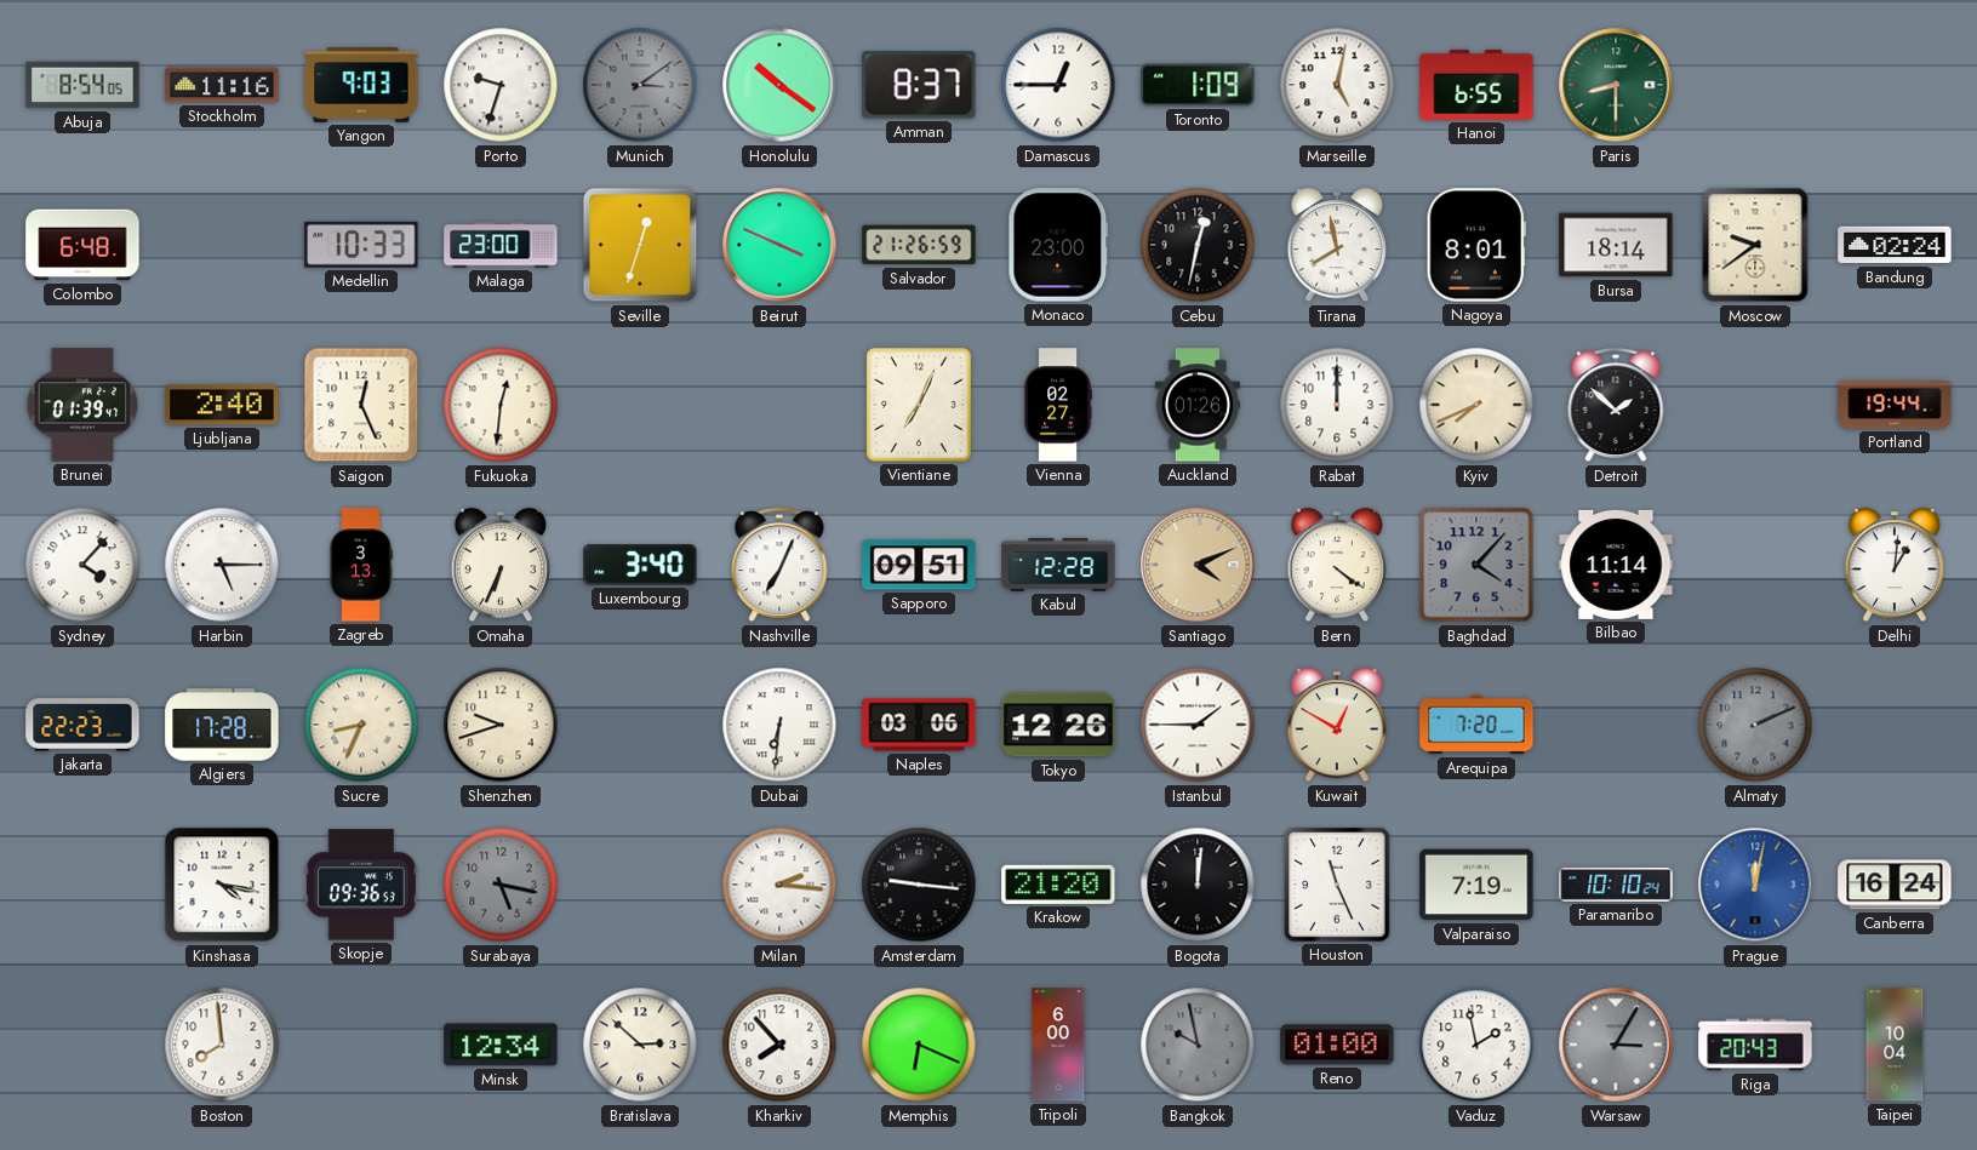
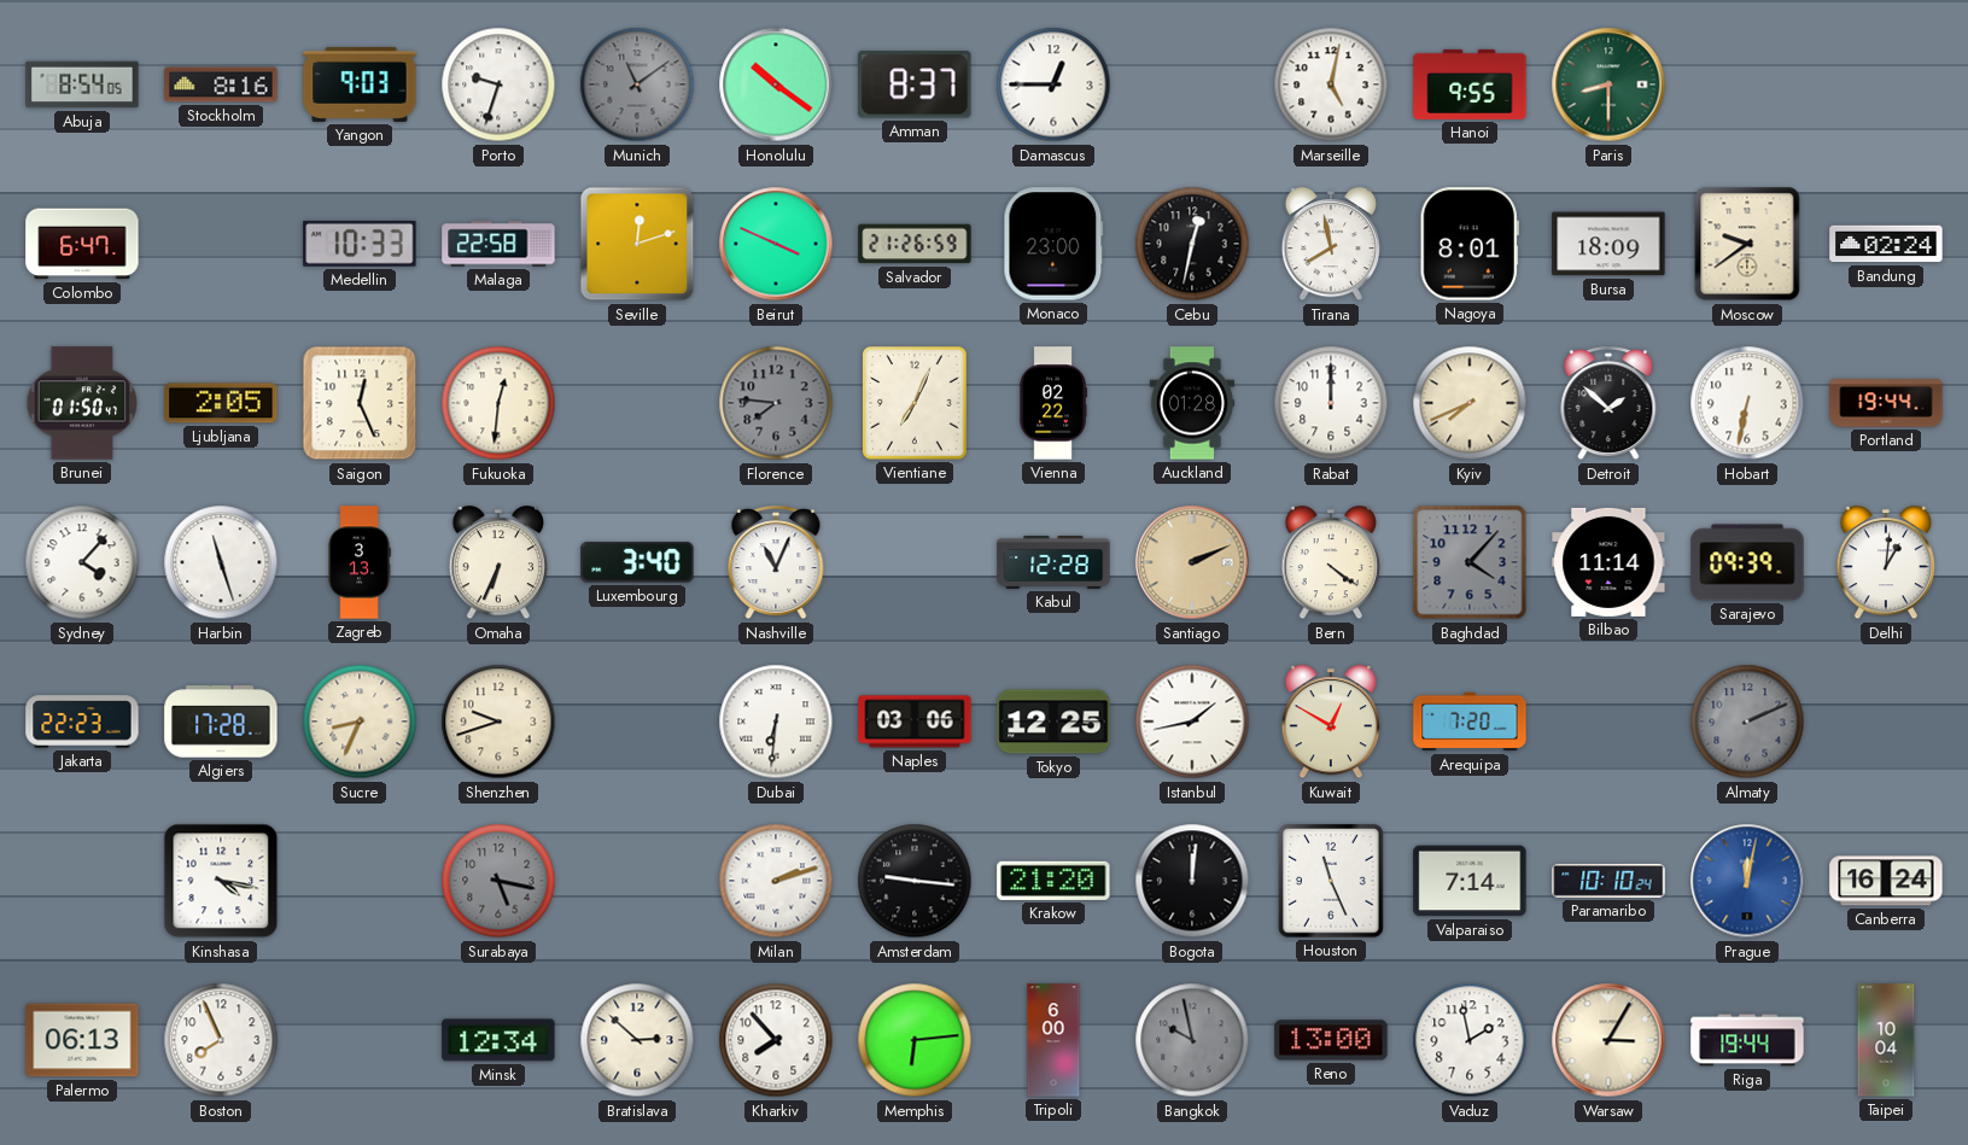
Stockholm: 11:16 -> 8:16 (221, 84)
Munich: 3:09 -> 11:09 (637, 84)
Toronto: 1:09 -> none (1198, 85)
Hanoi: 6:55 -> 9:55 (1470, 84)
Colombo: 6:48 -> 6:47 (82, 244)
Malaga: 23:00 -> 22:58 (498, 244)
Seville: 12:33 -> 12:12 (637, 244)
Bursa: 18:14 -> 18:09 (1608, 244)
Brunei: 01:39 -> 01:50 (82, 403)
Ljubljana: 2:40 -> 2:05 (221, 403)
Florence: none -> 7:46 (776, 403)
Vienna: 02:27 -> 02:22 (1053, 403)
Auckland: 01:26 -> 01:28 (1191, 403)
Hobart: none -> 6:32 (1747, 403)
Harbin: 5:15 -> 11:27 (221, 562)
Nashville: 7:04 -> 11:04 (776, 563)
Sapporo: 09:51 -> none (919, 565)
Santiago: 4:11 -> 2:11 (1192, 562)
Sarajevo: none -> 09:39 (1747, 562)
Tokyo: 12:26 -> 12:25 (1053, 722)
Istanbul: 1:45 -> 1:43 (1192, 722)
Skopje: 09:36 -> none (361, 885)
Milan: 2:16 -> 2:12 (776, 881)
Valparaiso: 7:19 -> 7:14 (1470, 881)
Palermo: none -> 06:13 (82, 1040)
Boston: 7:59 -> 7:56 (221, 1040)
Memphis: 6:19 -> 6:14 (915, 1040)
Reno: 01:00 -> 13:00 (1331, 1040)
Warsaw dial: grey -> cream (1608, 1040)
Riga: 20:43 -> 19:44 (1747, 1040)
